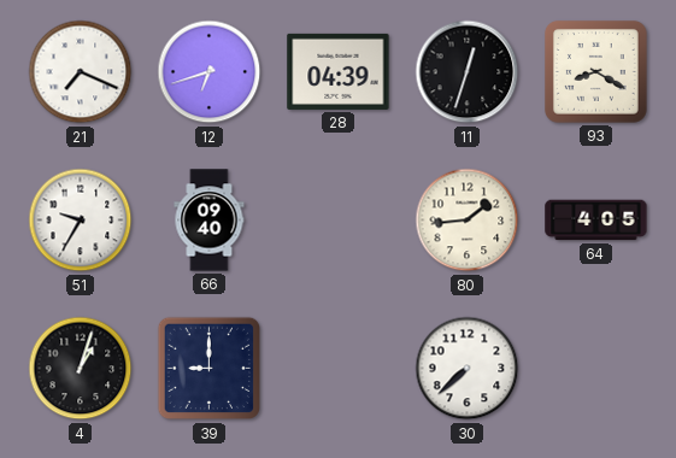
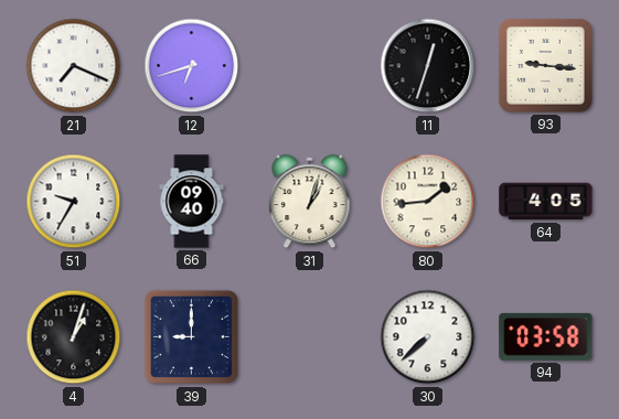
28: 04:39 -> none (339, 71)
93: 8:20 -> 9:16 (546, 66)
31: none -> 1:03 (310, 202)
94: none -> 03:58 (546, 336)
